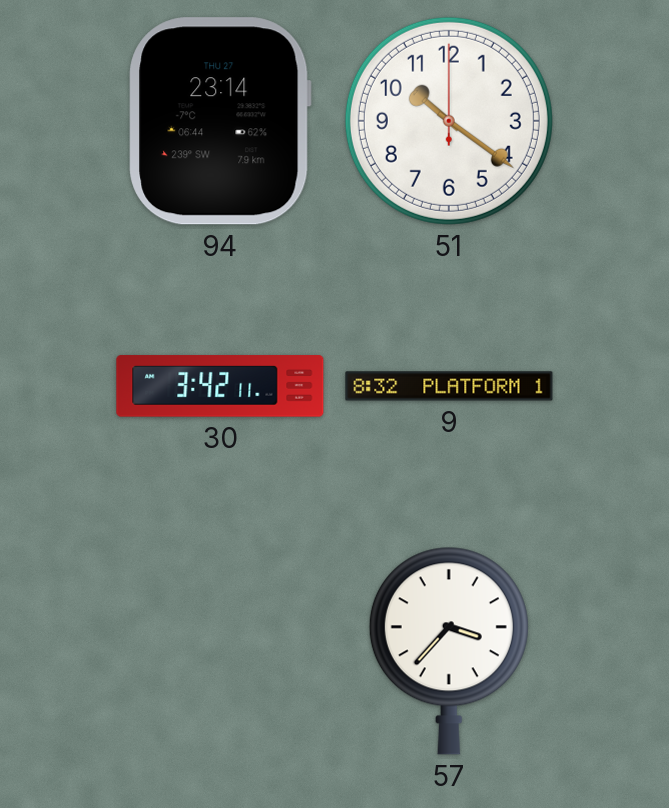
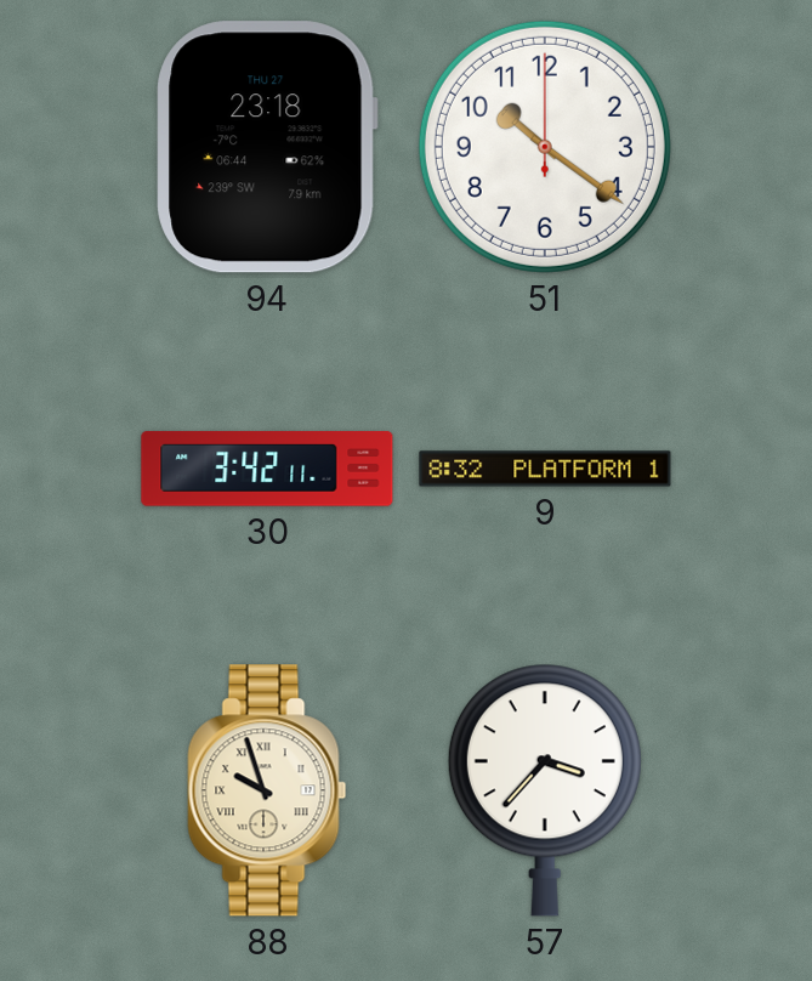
94: 23:14 -> 23:18 (267, 147)
88: none -> 9:57 (267, 790)
